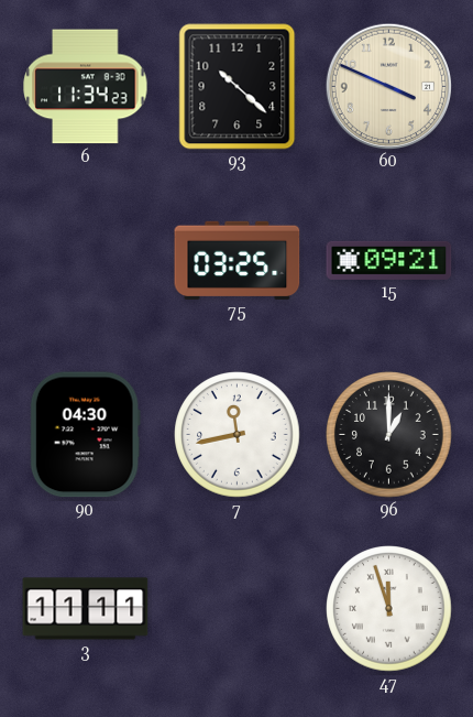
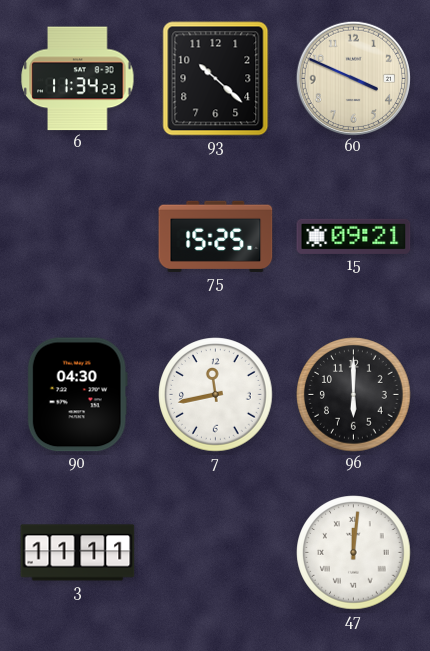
75: 03:25 -> 15:25 (216, 236)
96: 1:00 -> 6:00 (354, 395)
47: 11:57 -> 12:01 (354, 553)
